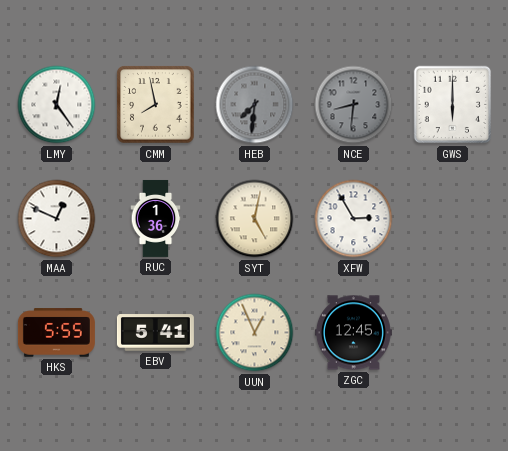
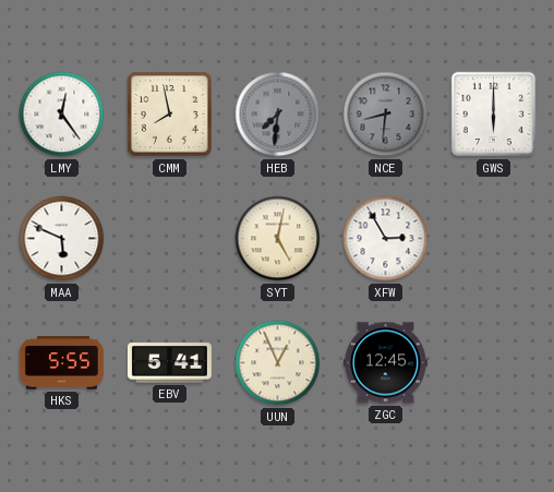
MAA: 12:49 -> 5:49 (62, 239)
RUC: 1:36 -> none (156, 218)
